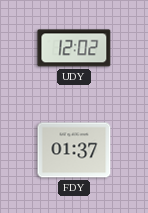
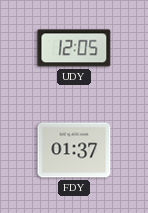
UDY: 12:02 -> 12:05 (74, 48)
